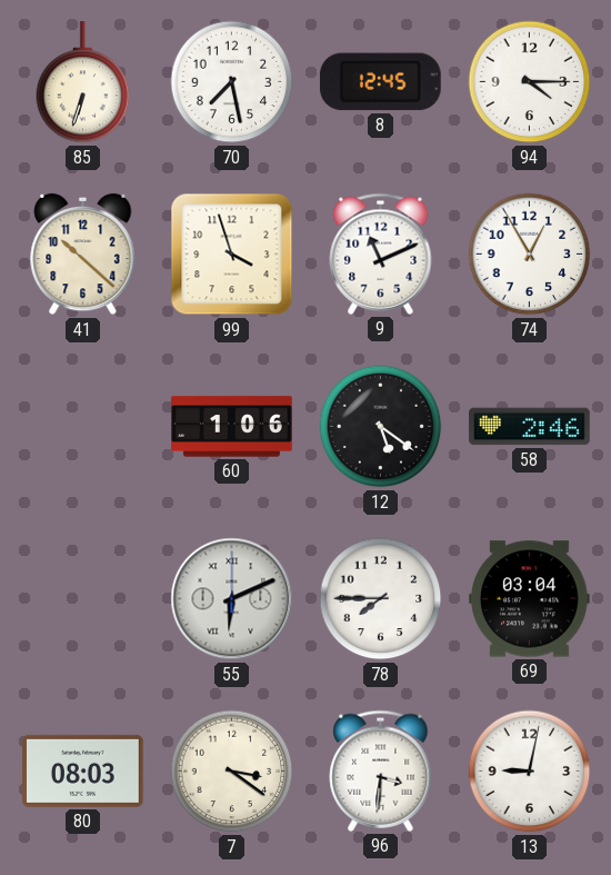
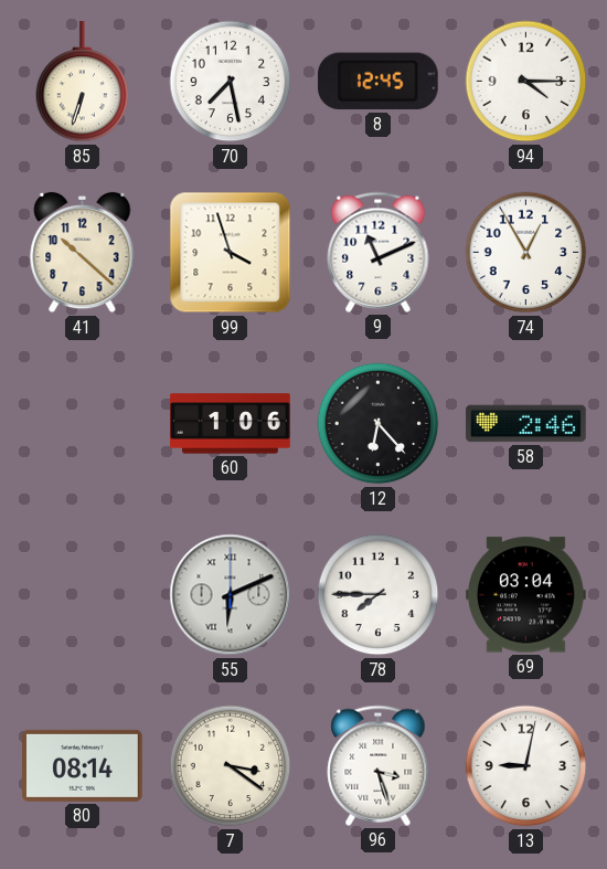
12: 5:21 -> 6:23 (379, 424)
80: 08:03 -> 08:14 (83, 765)
96: 3:31 -> 3:27 (379, 765)
